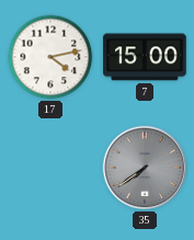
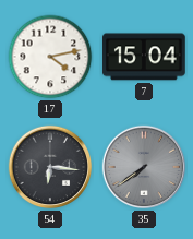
7: 15:00 -> 15:04 (145, 57)
54: none -> 6:16 (50, 167)
